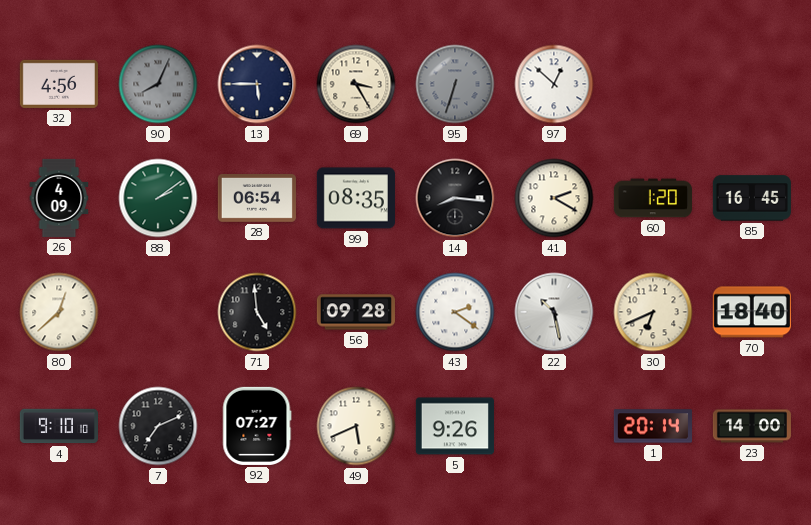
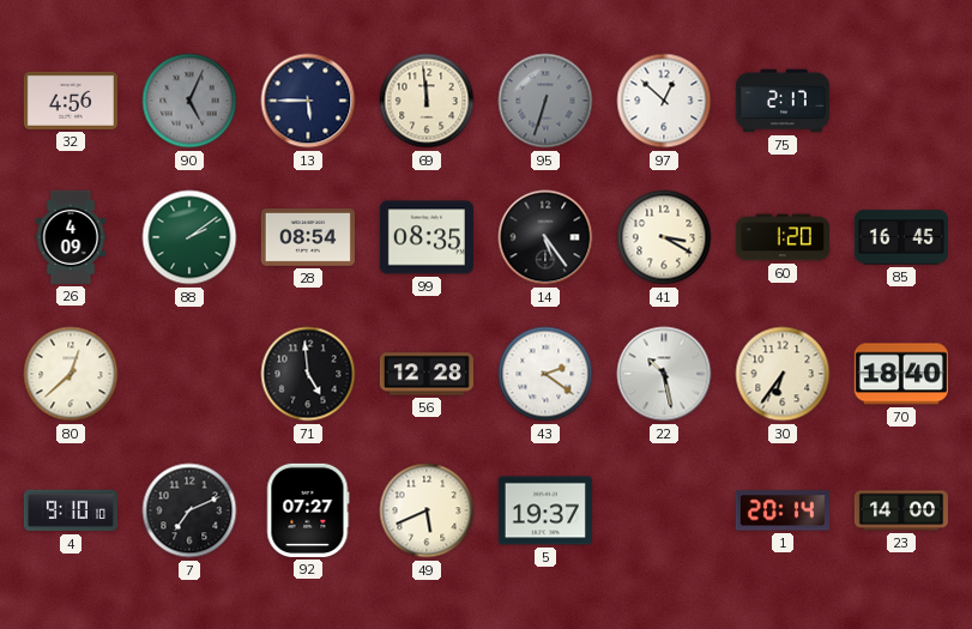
90: 8:04 -> 5:04 (189, 101)
69: 3:25 -> 11:59 (427, 101)
75: none -> 2:17 (783, 101)
28: 06:54 -> 08:54 (308, 238)
14: 8:16 -> 5:24 (545, 237)
41: 2:20 -> 3:20 (664, 237)
56: 09:28 -> 12:28 (427, 374)
30: 6:41 -> 6:36 (783, 374)
5: 9:26 -> 19:37 (545, 510)
